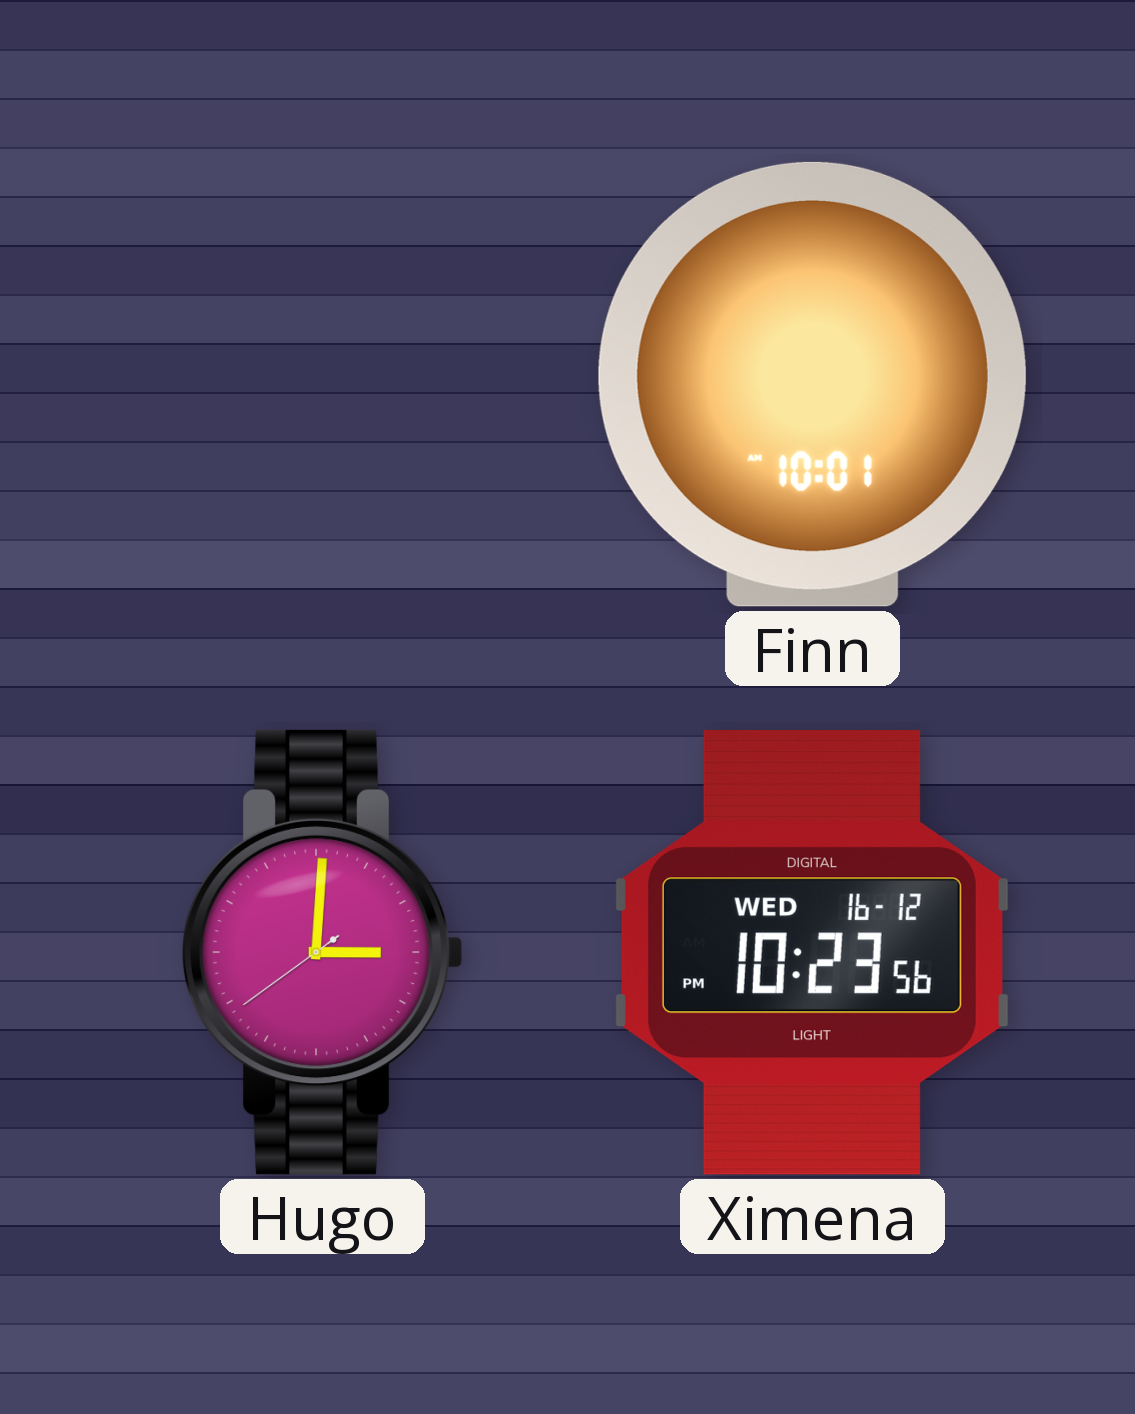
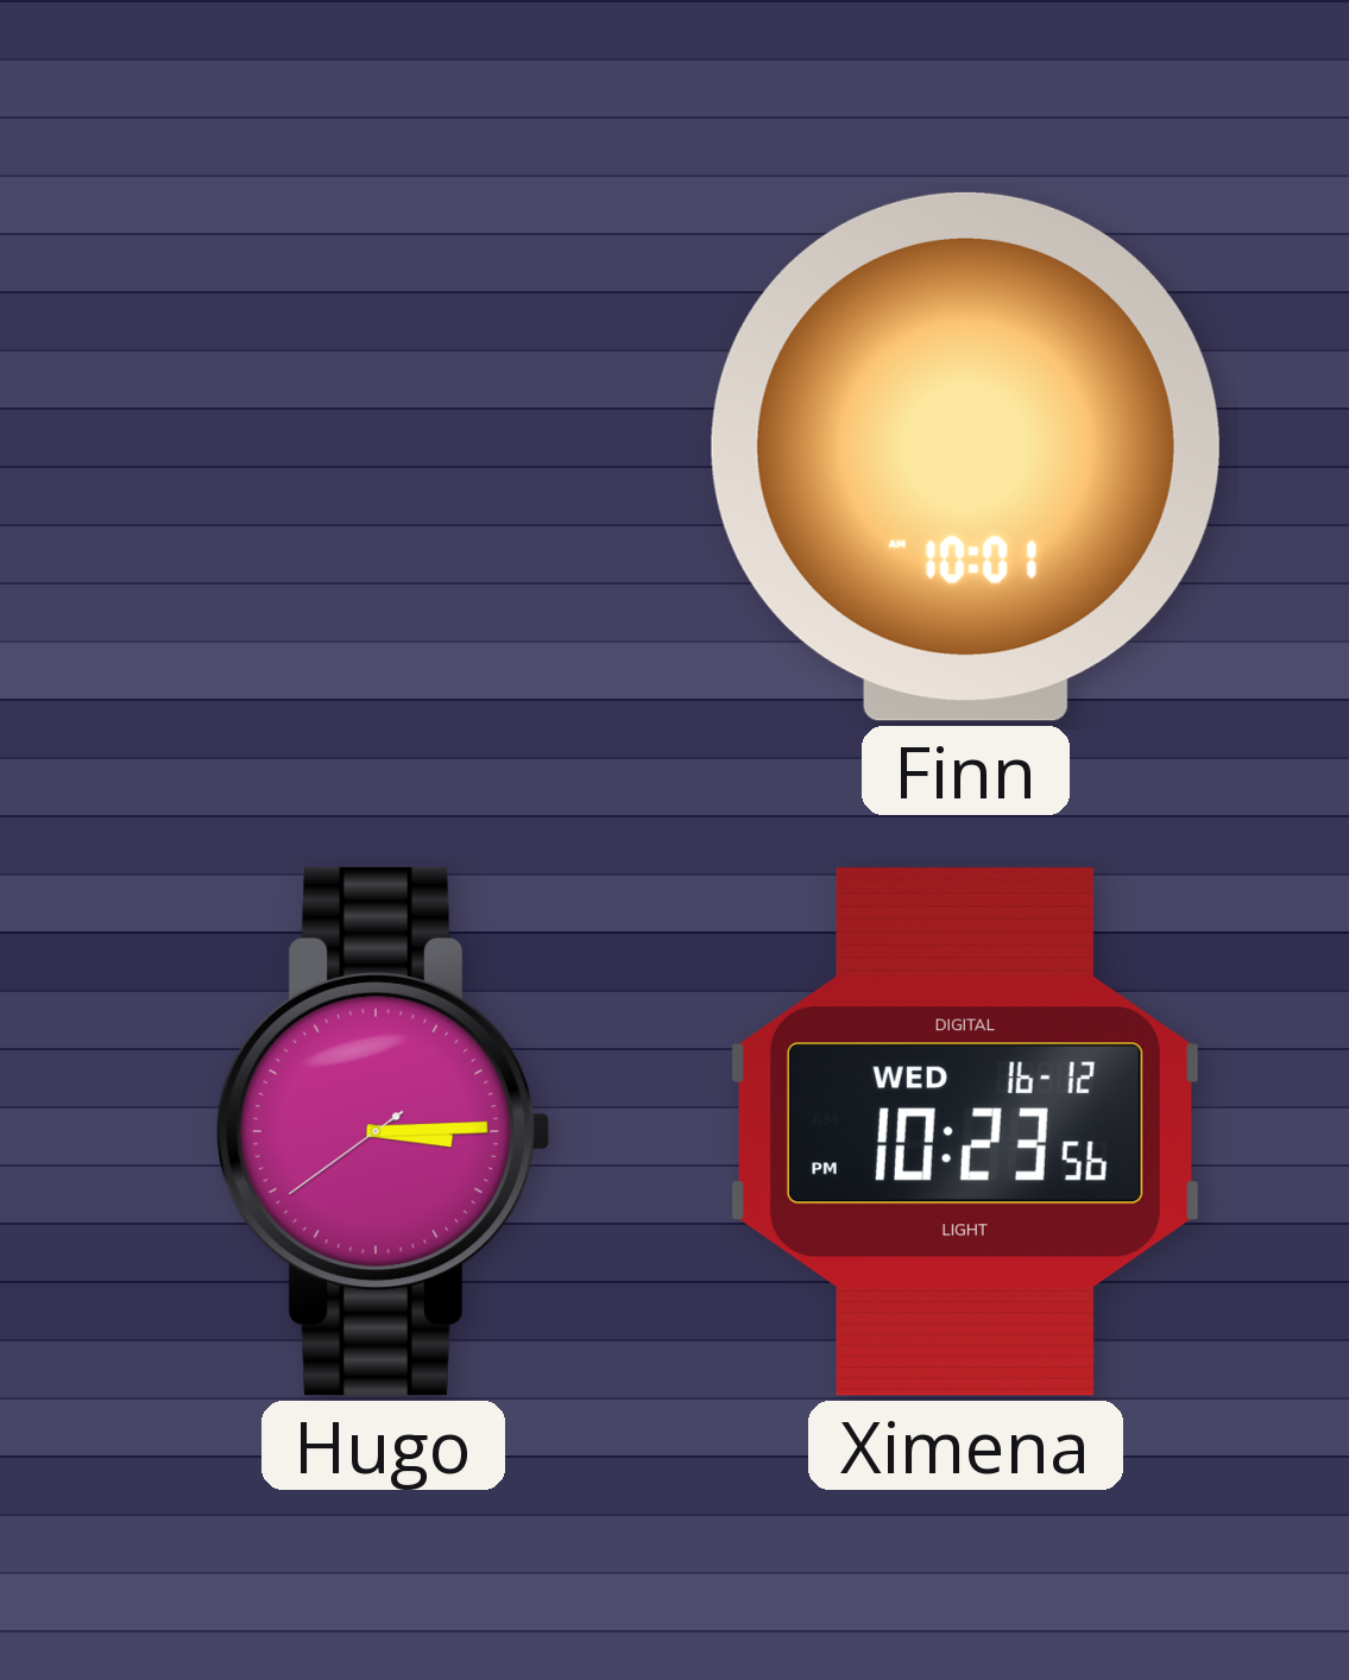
Hugo: 3:00 -> 3:14 (383, 1131)
